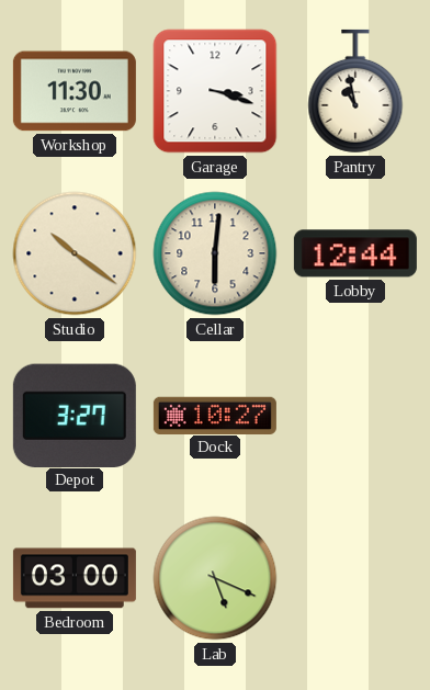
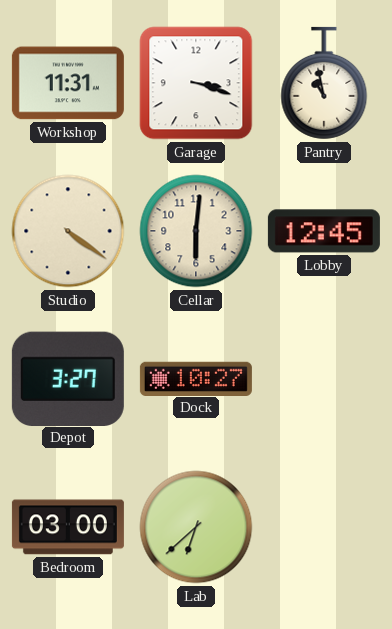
Workshop: 11:30 -> 11:31 (68, 83)
Studio: 10:21 -> 4:21 (68, 231)
Lobby: 12:44 -> 12:45 (324, 231)
Lab: 5:19 -> 6:38 (196, 527)
